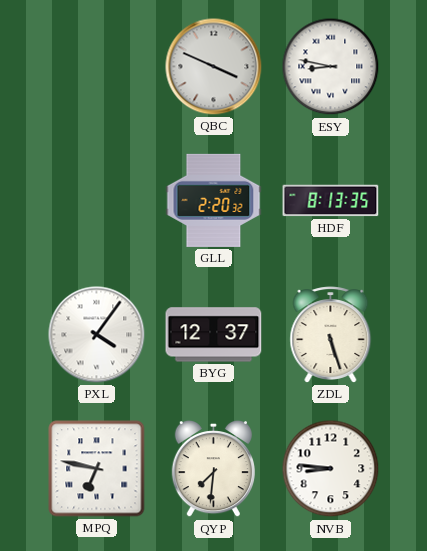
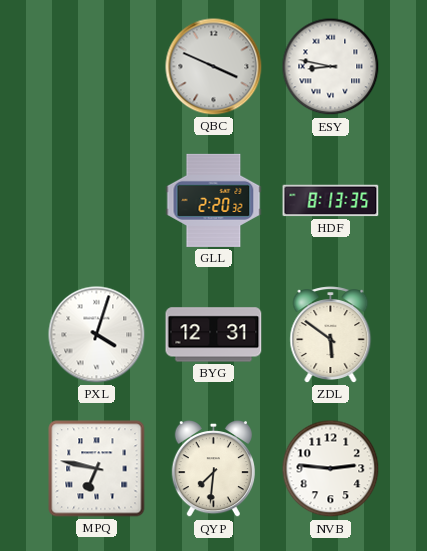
PXL: 4:06 -> 4:03 (97, 335)
BYG: 12:37 -> 12:31 (214, 335)
ZDL: 5:27 -> 5:51 (331, 335)
NVB: 8:46 -> 2:46 (331, 469)
